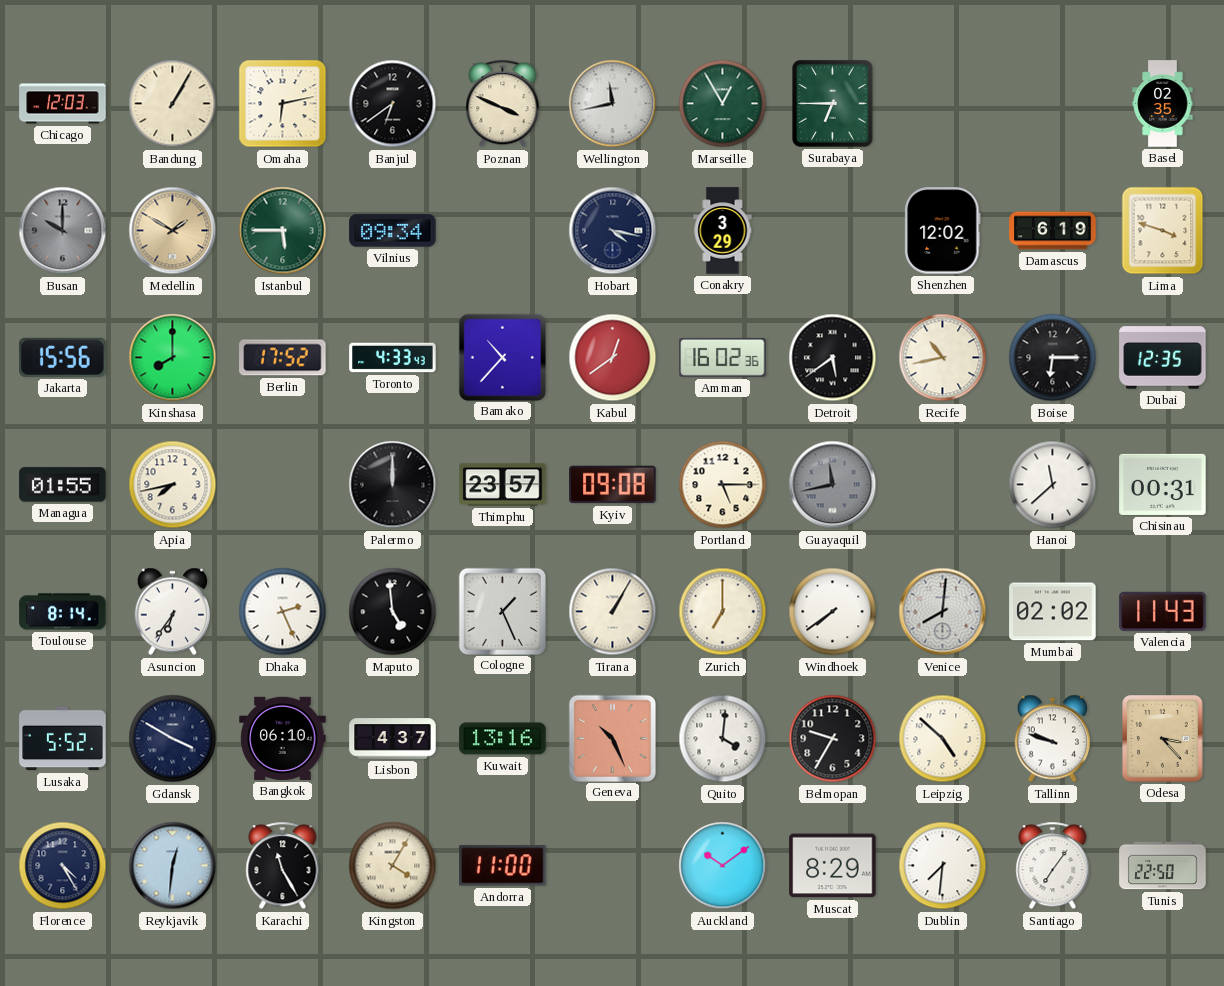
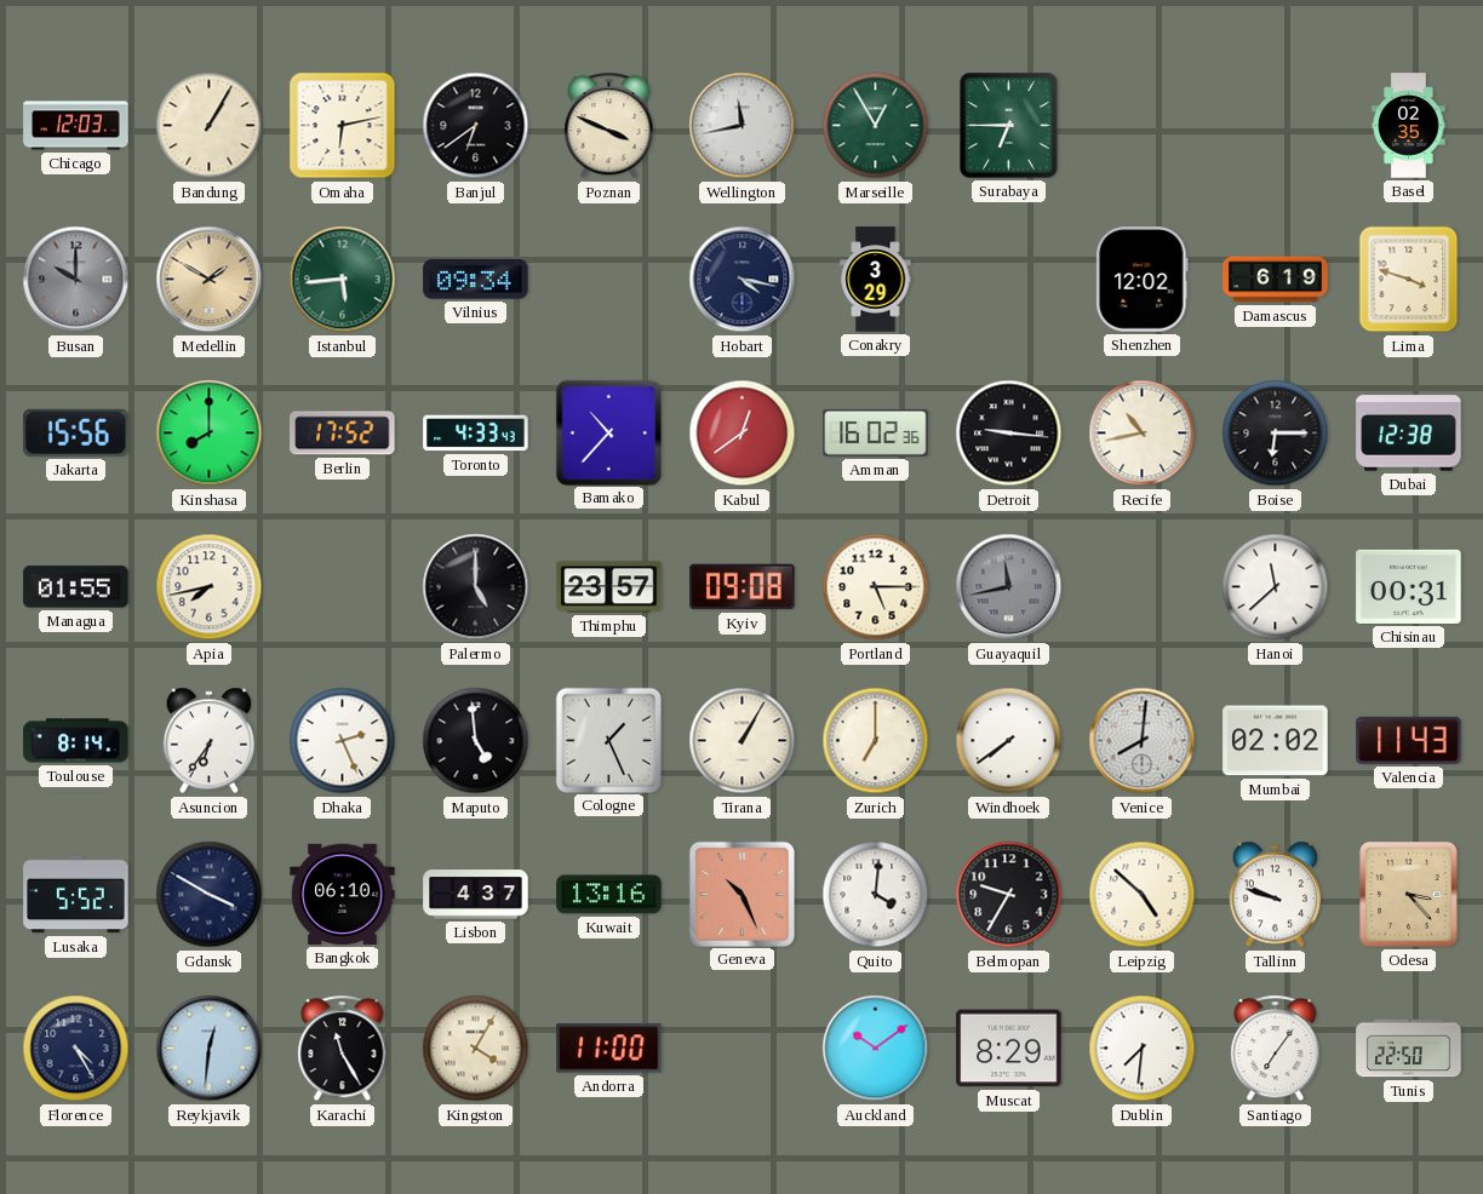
Istanbul: 5:45 -> 5:44 (343, 280)
Detroit: 5:39 -> 9:16 (1009, 434)
Dubai: 12:35 -> 12:38 (1409, 434)
Palermo: 12:00 -> 5:00 (476, 587)
